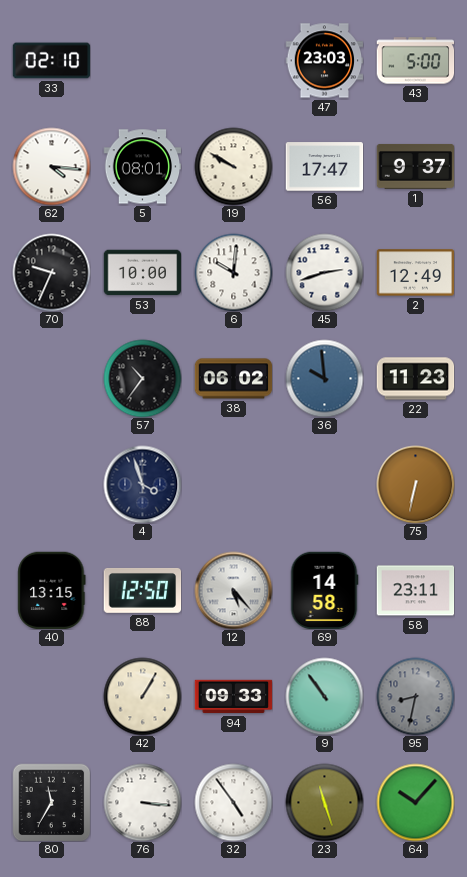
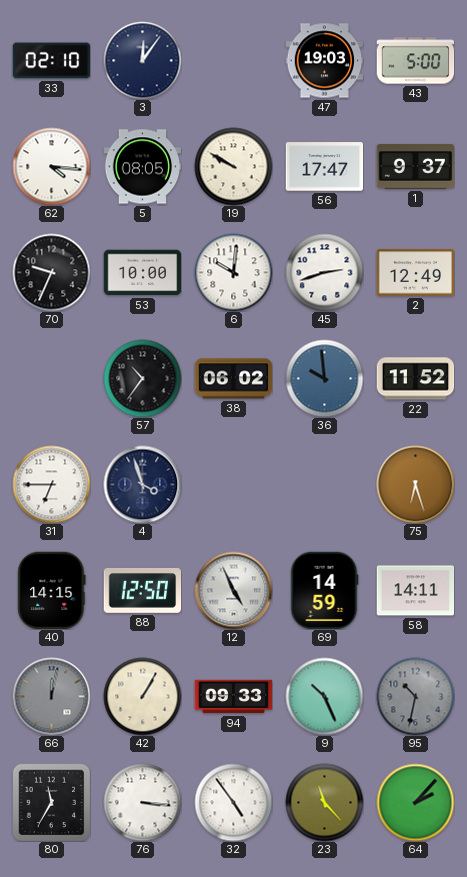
3: none -> 12:06 (142, 60)
47: 23:03 -> 19:03 (324, 61)
5: 08:01 -> 08:05 (142, 167)
22: 11:23 -> 11:52 (415, 379)
31: none -> 6:45 (51, 484)
75: 6:32 -> 6:27 (415, 484)
40: 13:15 -> 14:15 (52, 590)
12: 5:23 -> 4:56 (233, 590)
69: 14:58 -> 14:59 (324, 590)
58: 23:11 -> 14:11 (415, 591)
66: none -> 12:02 (51, 696)
9: 10:54 -> 10:26 (324, 696)
95: 8:32 -> 10:32 (415, 696)
23: 11:27 -> 11:23 (324, 802)
64: 10:07 -> 2:07 (415, 802)
